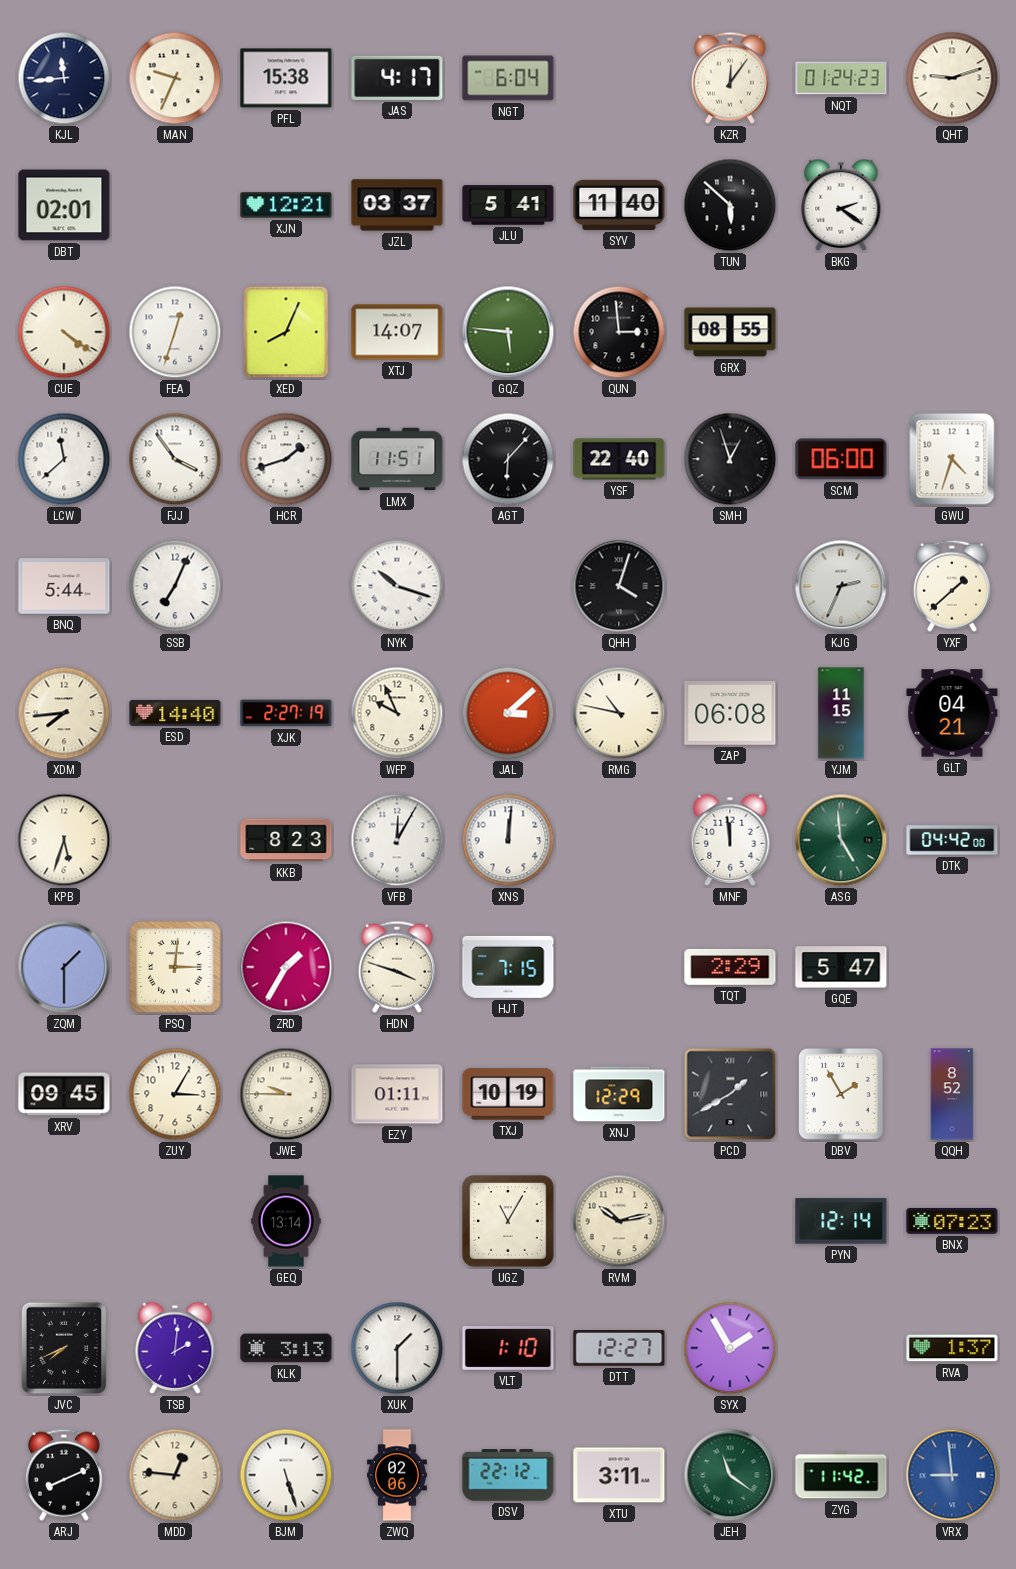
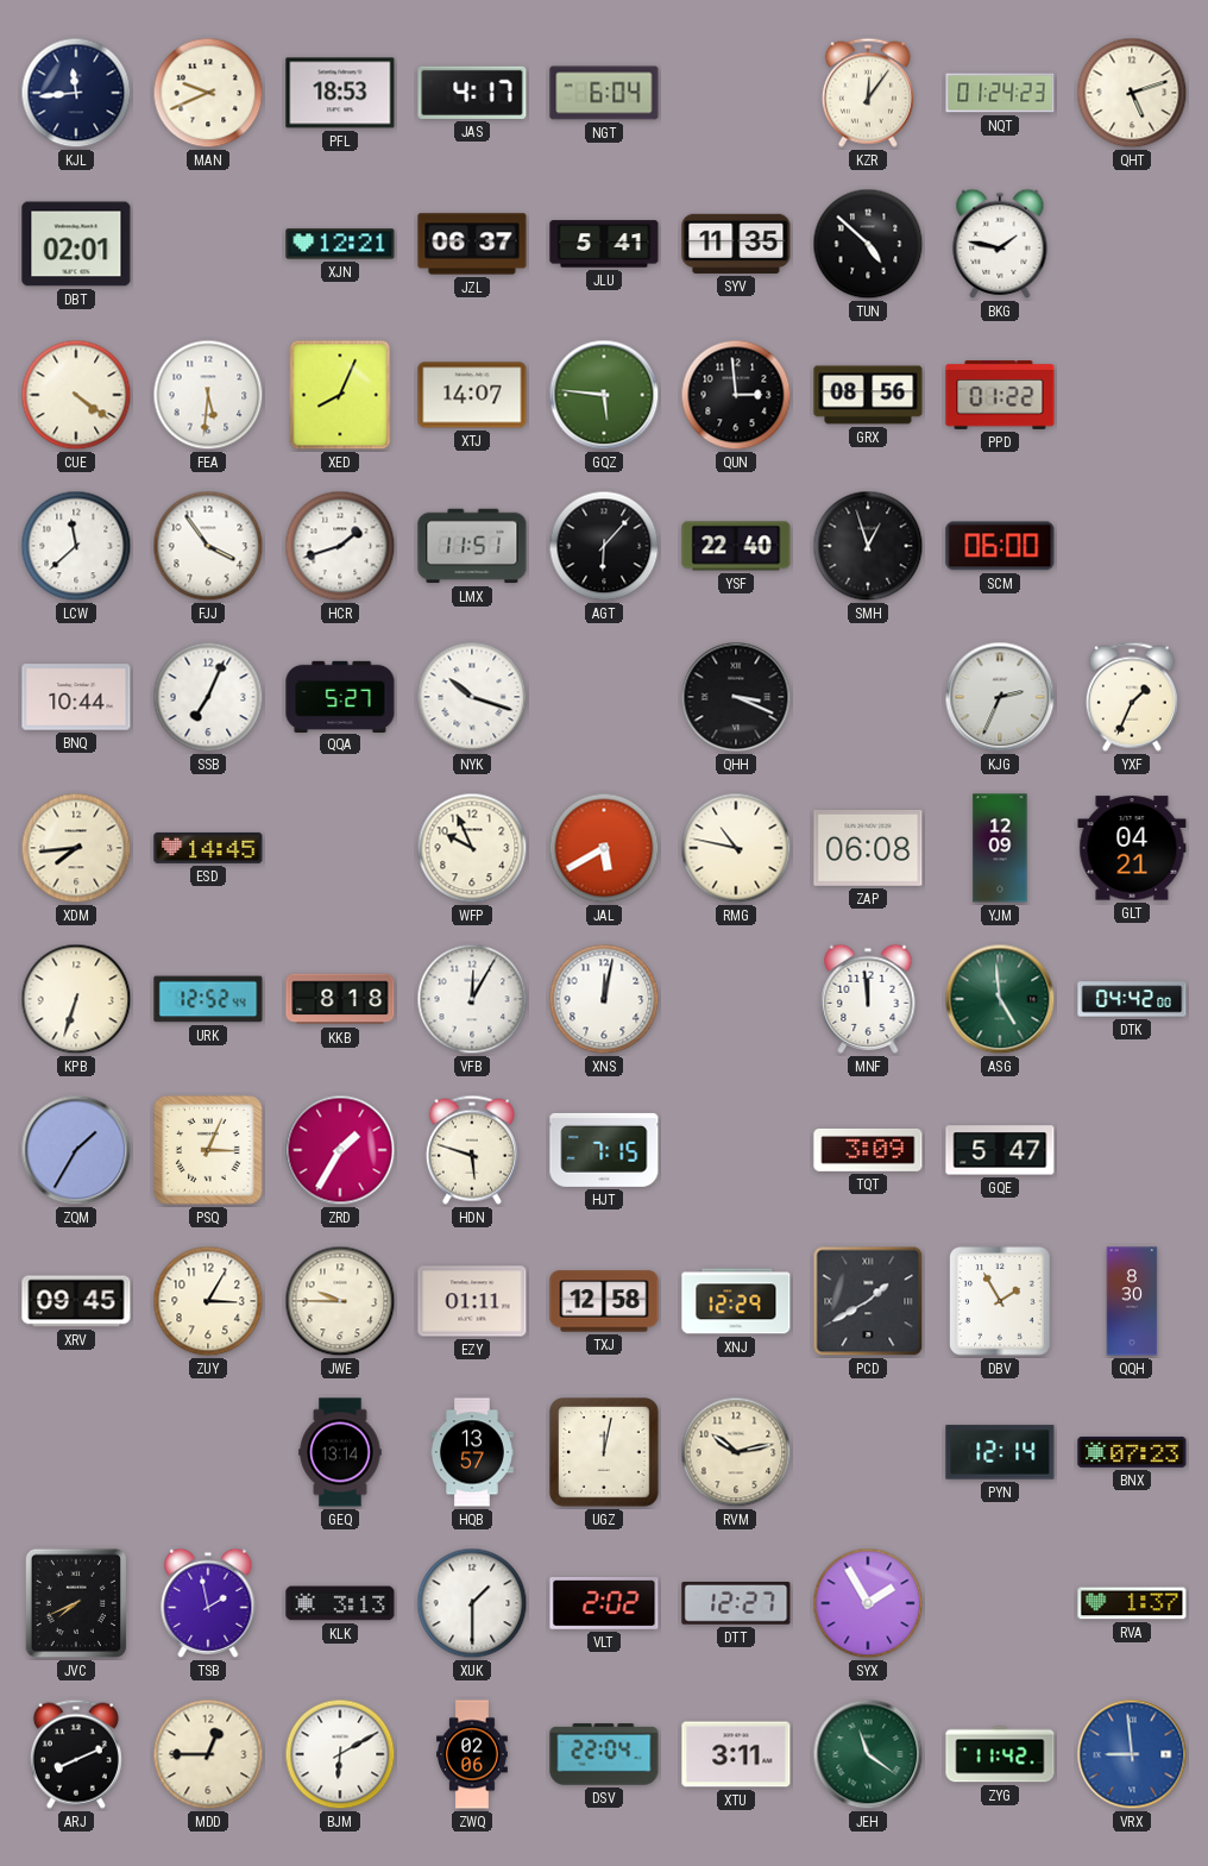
MAN: 9:34 -> 9:41 (208, 93)
PFL: 15:38 -> 18:53 (340, 93)
QHT: 9:12 -> 5:12 (1132, 93)
JZL: 03:37 -> 06:37 (472, 244)
SYV: 11:40 -> 11:35 (736, 244)
TUN: 5:52 -> 4:52 (868, 244)
BKG: 2:21 -> 1:47 (1000, 244)
FEA: 12:33 -> 5:31 (208, 395)
GRX: 08:55 -> 08:56 (868, 395)
PPD: none -> 01:22 (1000, 395)
GWU: 4:33 -> none (952, 459)
BNQ: 5:44 -> 10:44 (76, 697)
QQA: none -> 5:27 (340, 696)
QHH: 4:03 -> 3:19 (736, 697)
YXF: 1:38 -> 1:34 (1132, 697)
ESD: 14:40 -> 14:45 (208, 848)
XJK: 2:27 -> none (286, 713)
JAL: 3:08 -> 5:40 (604, 848)
YJM: 11:15 -> 12:09 (1000, 848)
KPB: 5:33 -> 6:33 (76, 999)
URK: none -> 12:52 (208, 999)
KKB: 8:23 -> 8:18 (340, 999)
XNS: 12:01 -> 12:02 (604, 999)
ZQM: 1:30 -> 1:35 (76, 1150)
PSQ: 3:01 -> 3:04 (208, 1150)
HDN: 3:48 -> 5:48 (472, 1150)
TQT: 2:29 -> 3:09 (868, 1150)
TXJ: 10:19 -> 12:58 (604, 1301)
QQH: 8:52 -> 8:30 (1132, 1301)
HQB: none -> 13:57 (473, 1452)
UGZ: 11:05 -> 12:02 (604, 1452)
TSB: 2:01 -> 1:58 (208, 1603)
VLT: 1:10 -> 2:02 (604, 1604)
MDD: 12:46 -> 12:45 (208, 1754)
BJM: 5:27 -> 6:10 (340, 1754)
DSV: 22:12 -> 22:04 (604, 1754)
